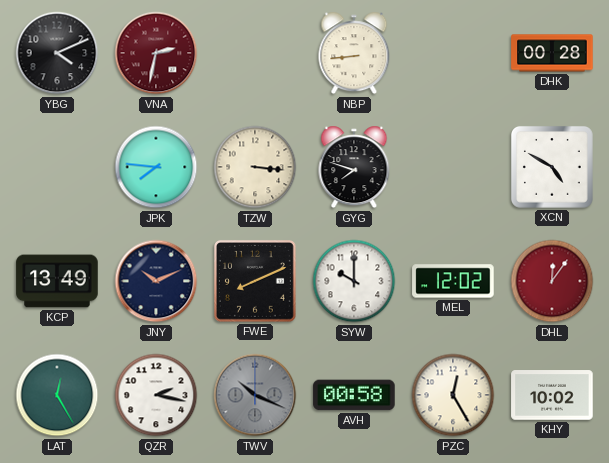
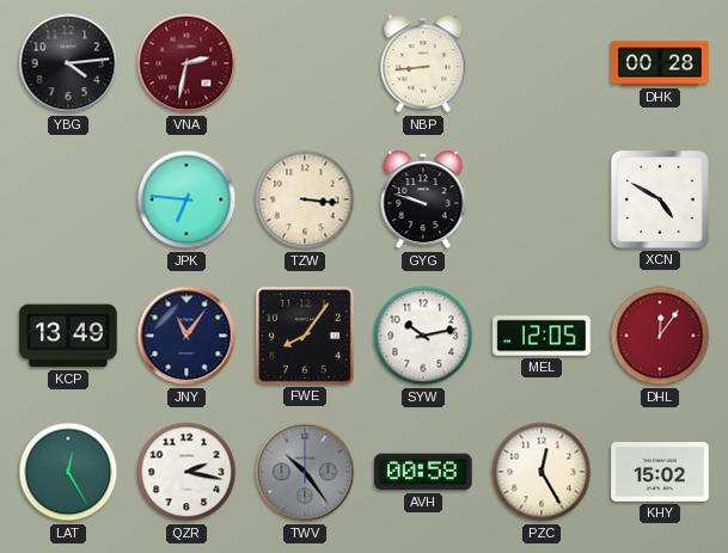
YBG: 4:11 -> 4:14 (68, 63)
JPK: 7:46 -> 6:46 (186, 199)
GYG: 7:48 -> 9:48 (423, 199)
JNY: 10:11 -> 11:06 (186, 336)
FWE: 8:11 -> 8:06 (305, 336)
SYW: 10:00 -> 10:13 (423, 336)
MEL: 12:02 -> 12:05 (542, 336)
TWV: 10:19 -> 10:24 (305, 472)
KHY: 10:02 -> 15:02 (660, 472)
